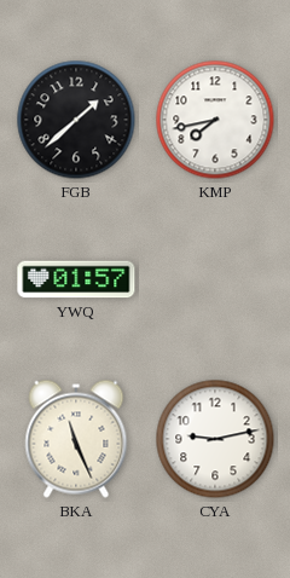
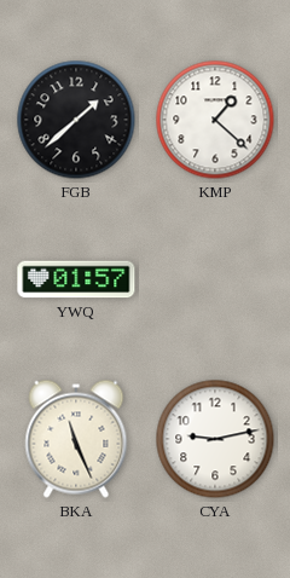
KMP: 7:43 -> 1:22 (215, 120)
